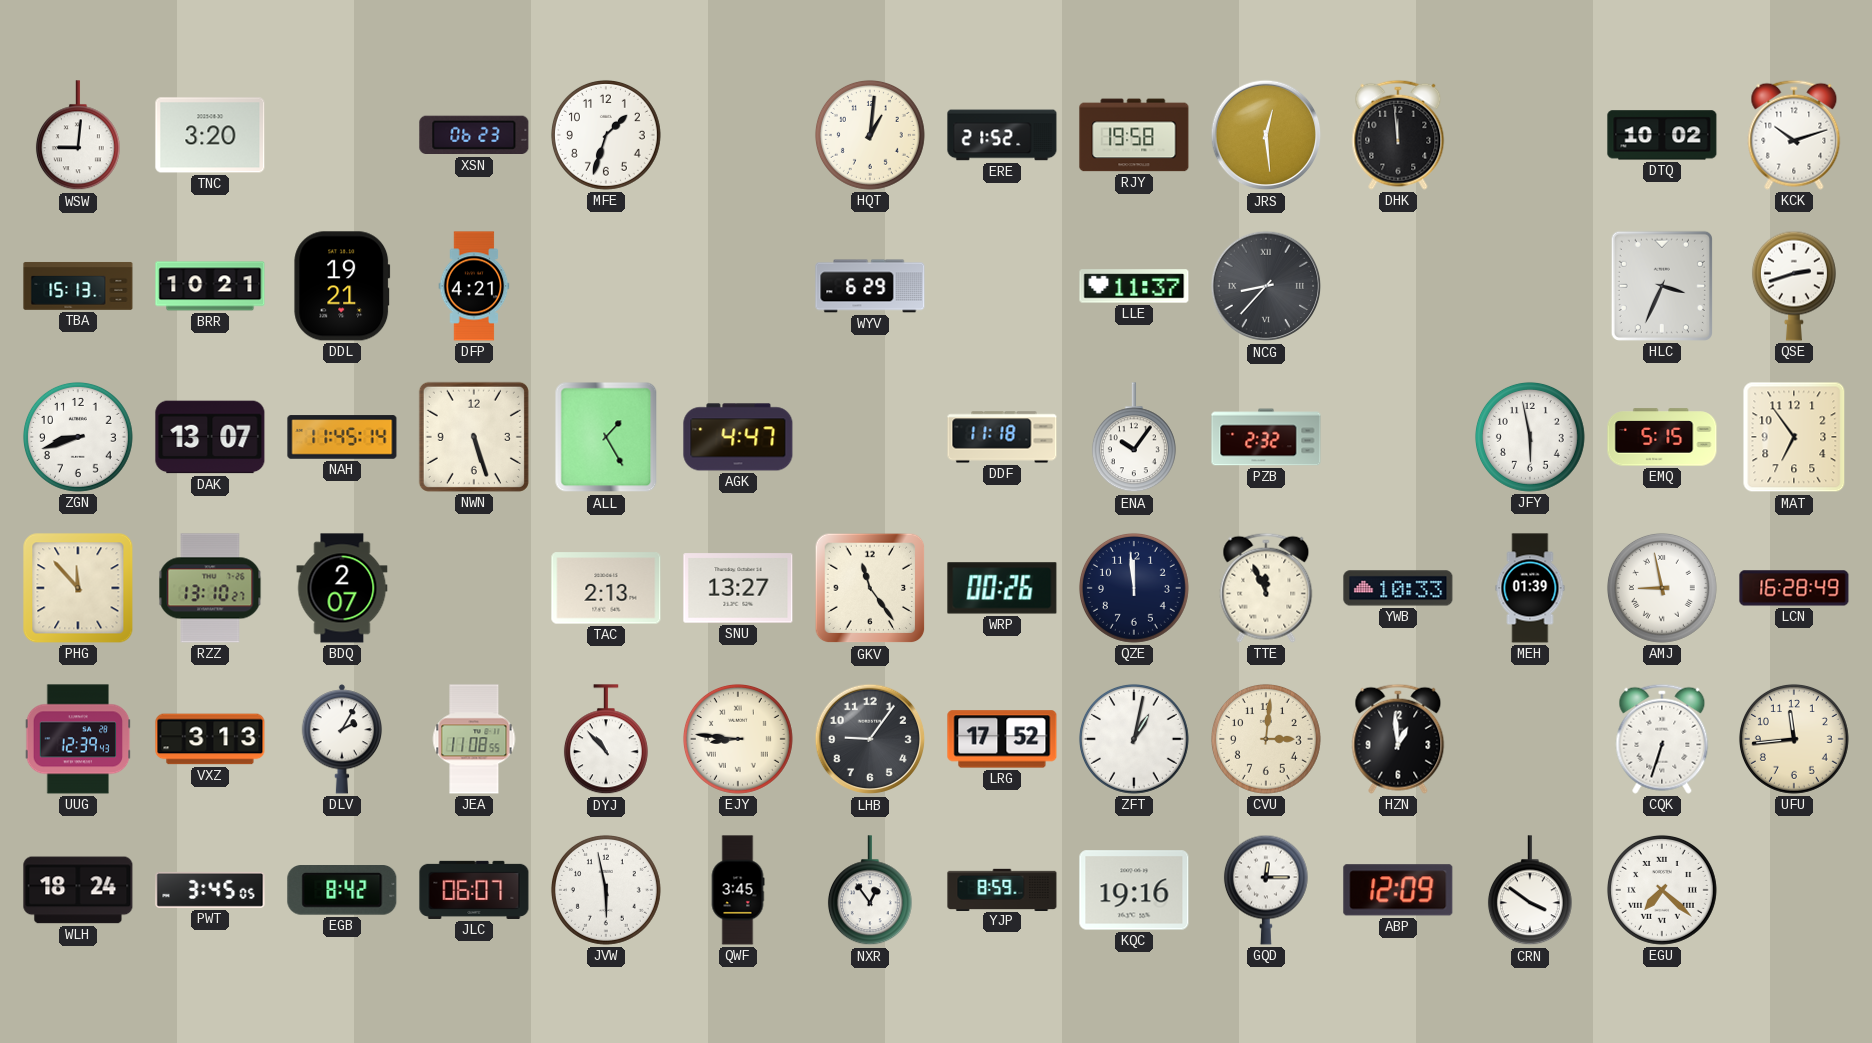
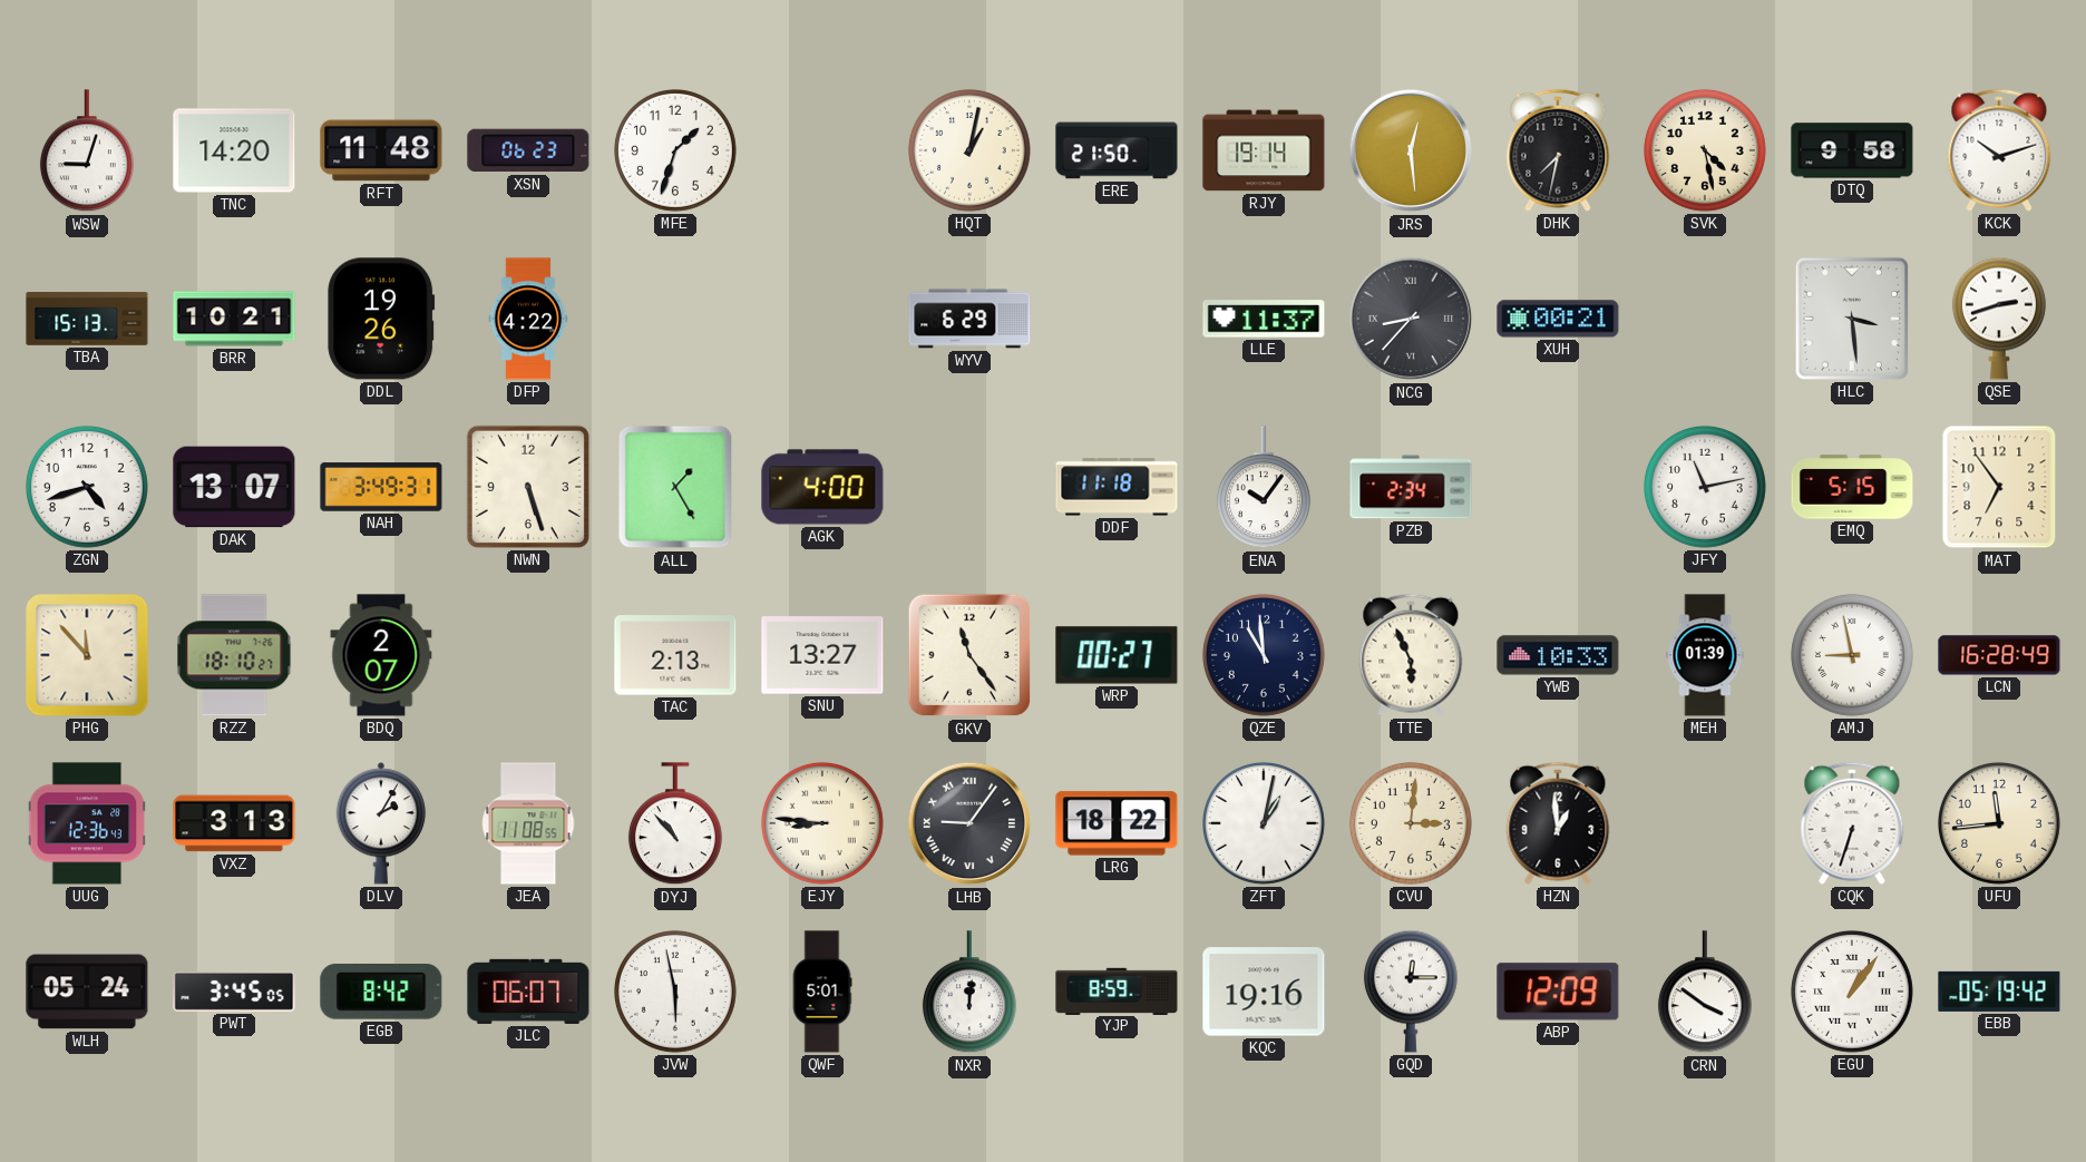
WSW: 9:01 -> 9:03 (87, 152)
TNC: 3:20 -> 14:20 (234, 150)
RFT: none -> 11:48 (381, 150)
HQT: 1:01 -> 1:02 (969, 150)
ERE: 21:52 -> 21:50 (1117, 150)
RJY: 19:58 -> 19:14 (1264, 150)
DHK: 11:59 -> 7:32 (1558, 150)
SVK: none -> 4:28 (1705, 150)
DTQ: 10:02 -> 9:58 (1852, 150)
DDL: 19:21 -> 19:26 (381, 319)
DFP: 4:21 -> 4:22 (528, 319)
XUH: none -> 00:21 (1558, 319)
HLC: 3:34 -> 3:29 (1852, 319)
ZGN: 8:42 -> 4:42 (87, 487)
NAH: 11:45 -> 3:49 (381, 487)
AGK: 4:47 -> 4:00 (822, 487)
PZB: 2:32 -> 2:34 (1411, 487)
JFY: 5:58 -> 11:13 (1705, 487)
RZZ: 13:10 -> 18:10 (234, 655)
WRP: 00:26 -> 00:27 (1117, 655)
QZE: 11:59 -> 10:59 (1264, 655)
TTE: 11:56 -> 5:56 (1411, 655)
UUG: 12:39 -> 12:36 (87, 823)
LHB numerals: Arabic -> Roman (969, 823)
LRG: 17:52 -> 18:22 (1117, 823)
WLH: 18:24 -> 05:24 (87, 992)
QWF: 3:45 -> 5:01 (822, 992)
NXR: 12:54 -> 12:01 (969, 993)
EGU: 7:22 -> 1:06 (1852, 992)
EBB: none -> 05:19 (1999, 992)
